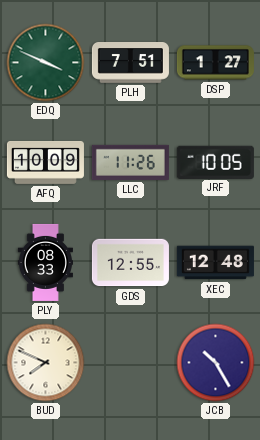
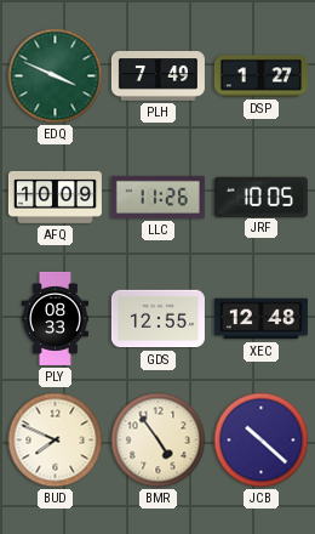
PLH: 7:51 -> 7:49 (157, 76)
BMR: none -> 4:54 (159, 441)
JCB: 10:25 -> 10:22 (262, 441)
